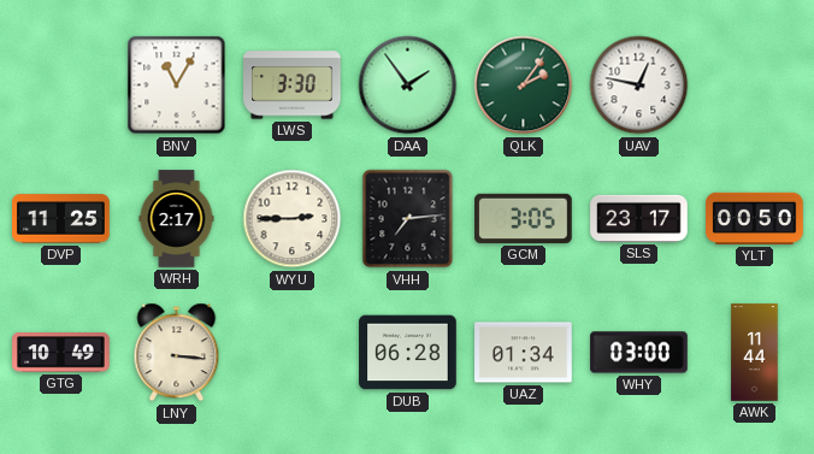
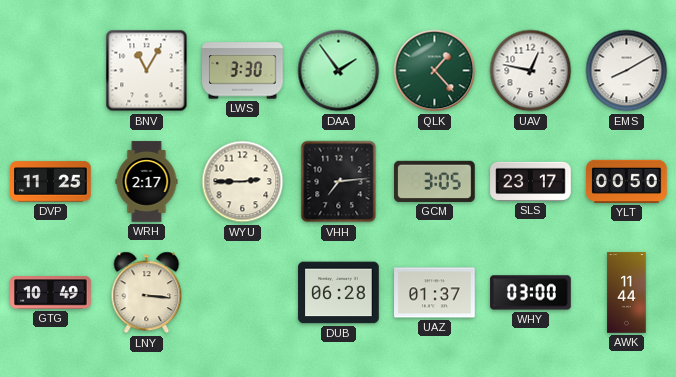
QLK: 2:06 -> 1:23 (435, 71)
EMS: none -> 8:10 (627, 71)
UAZ: 01:34 -> 01:37 (435, 293)
